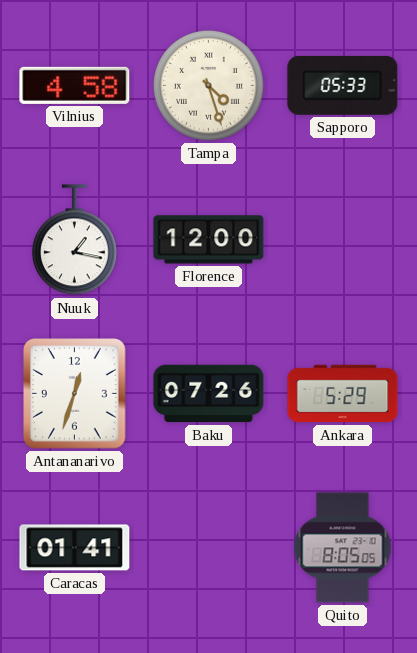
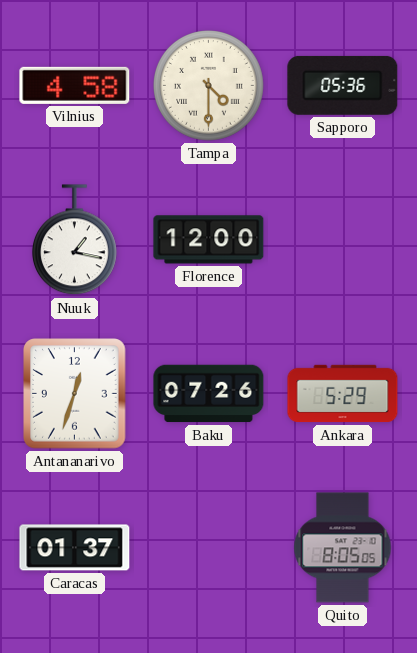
Tampa: 4:27 -> 4:30 (209, 86)
Sapporo: 05:33 -> 05:36 (343, 85)
Caracas: 01:41 -> 01:37 (75, 548)
